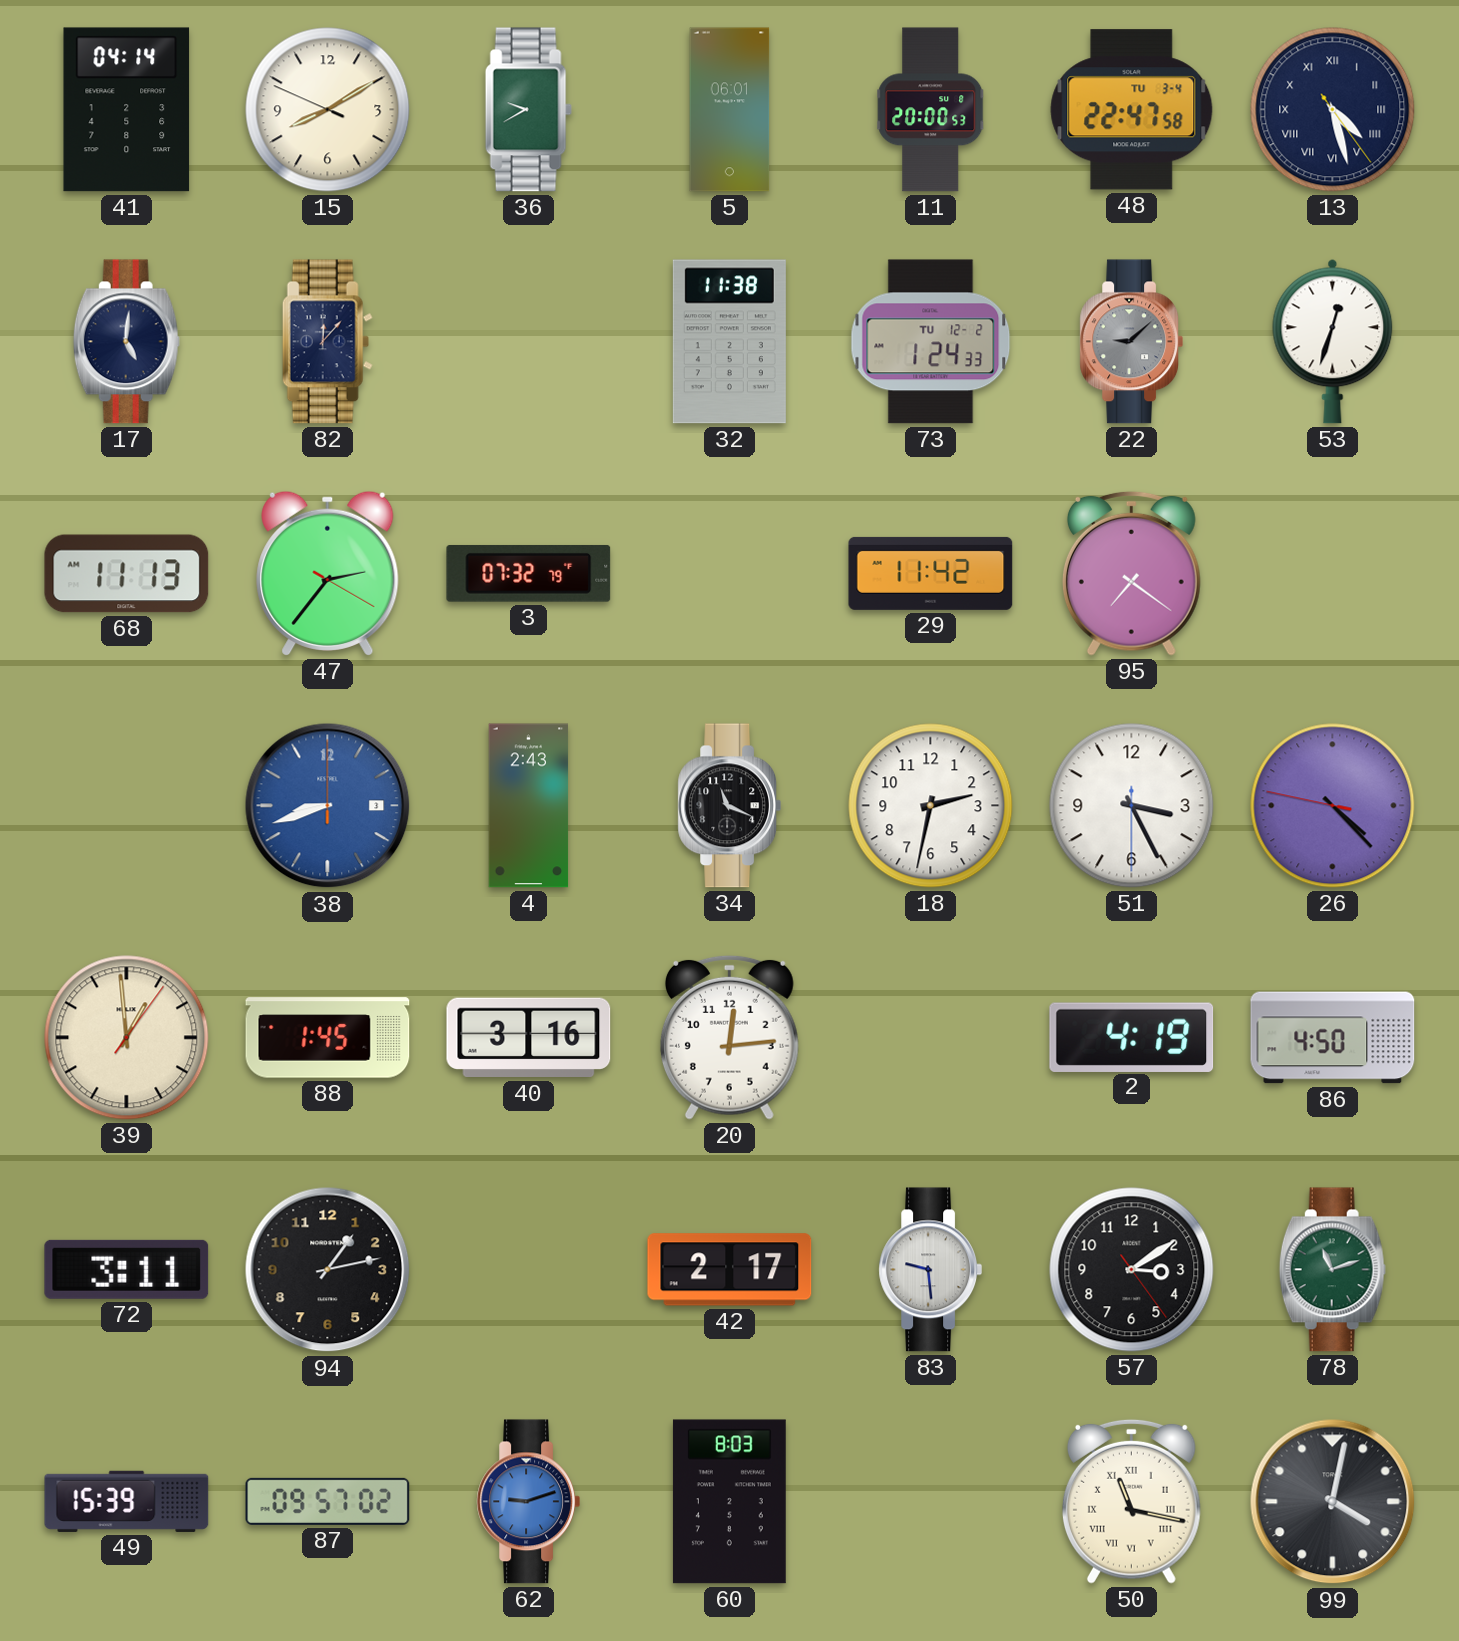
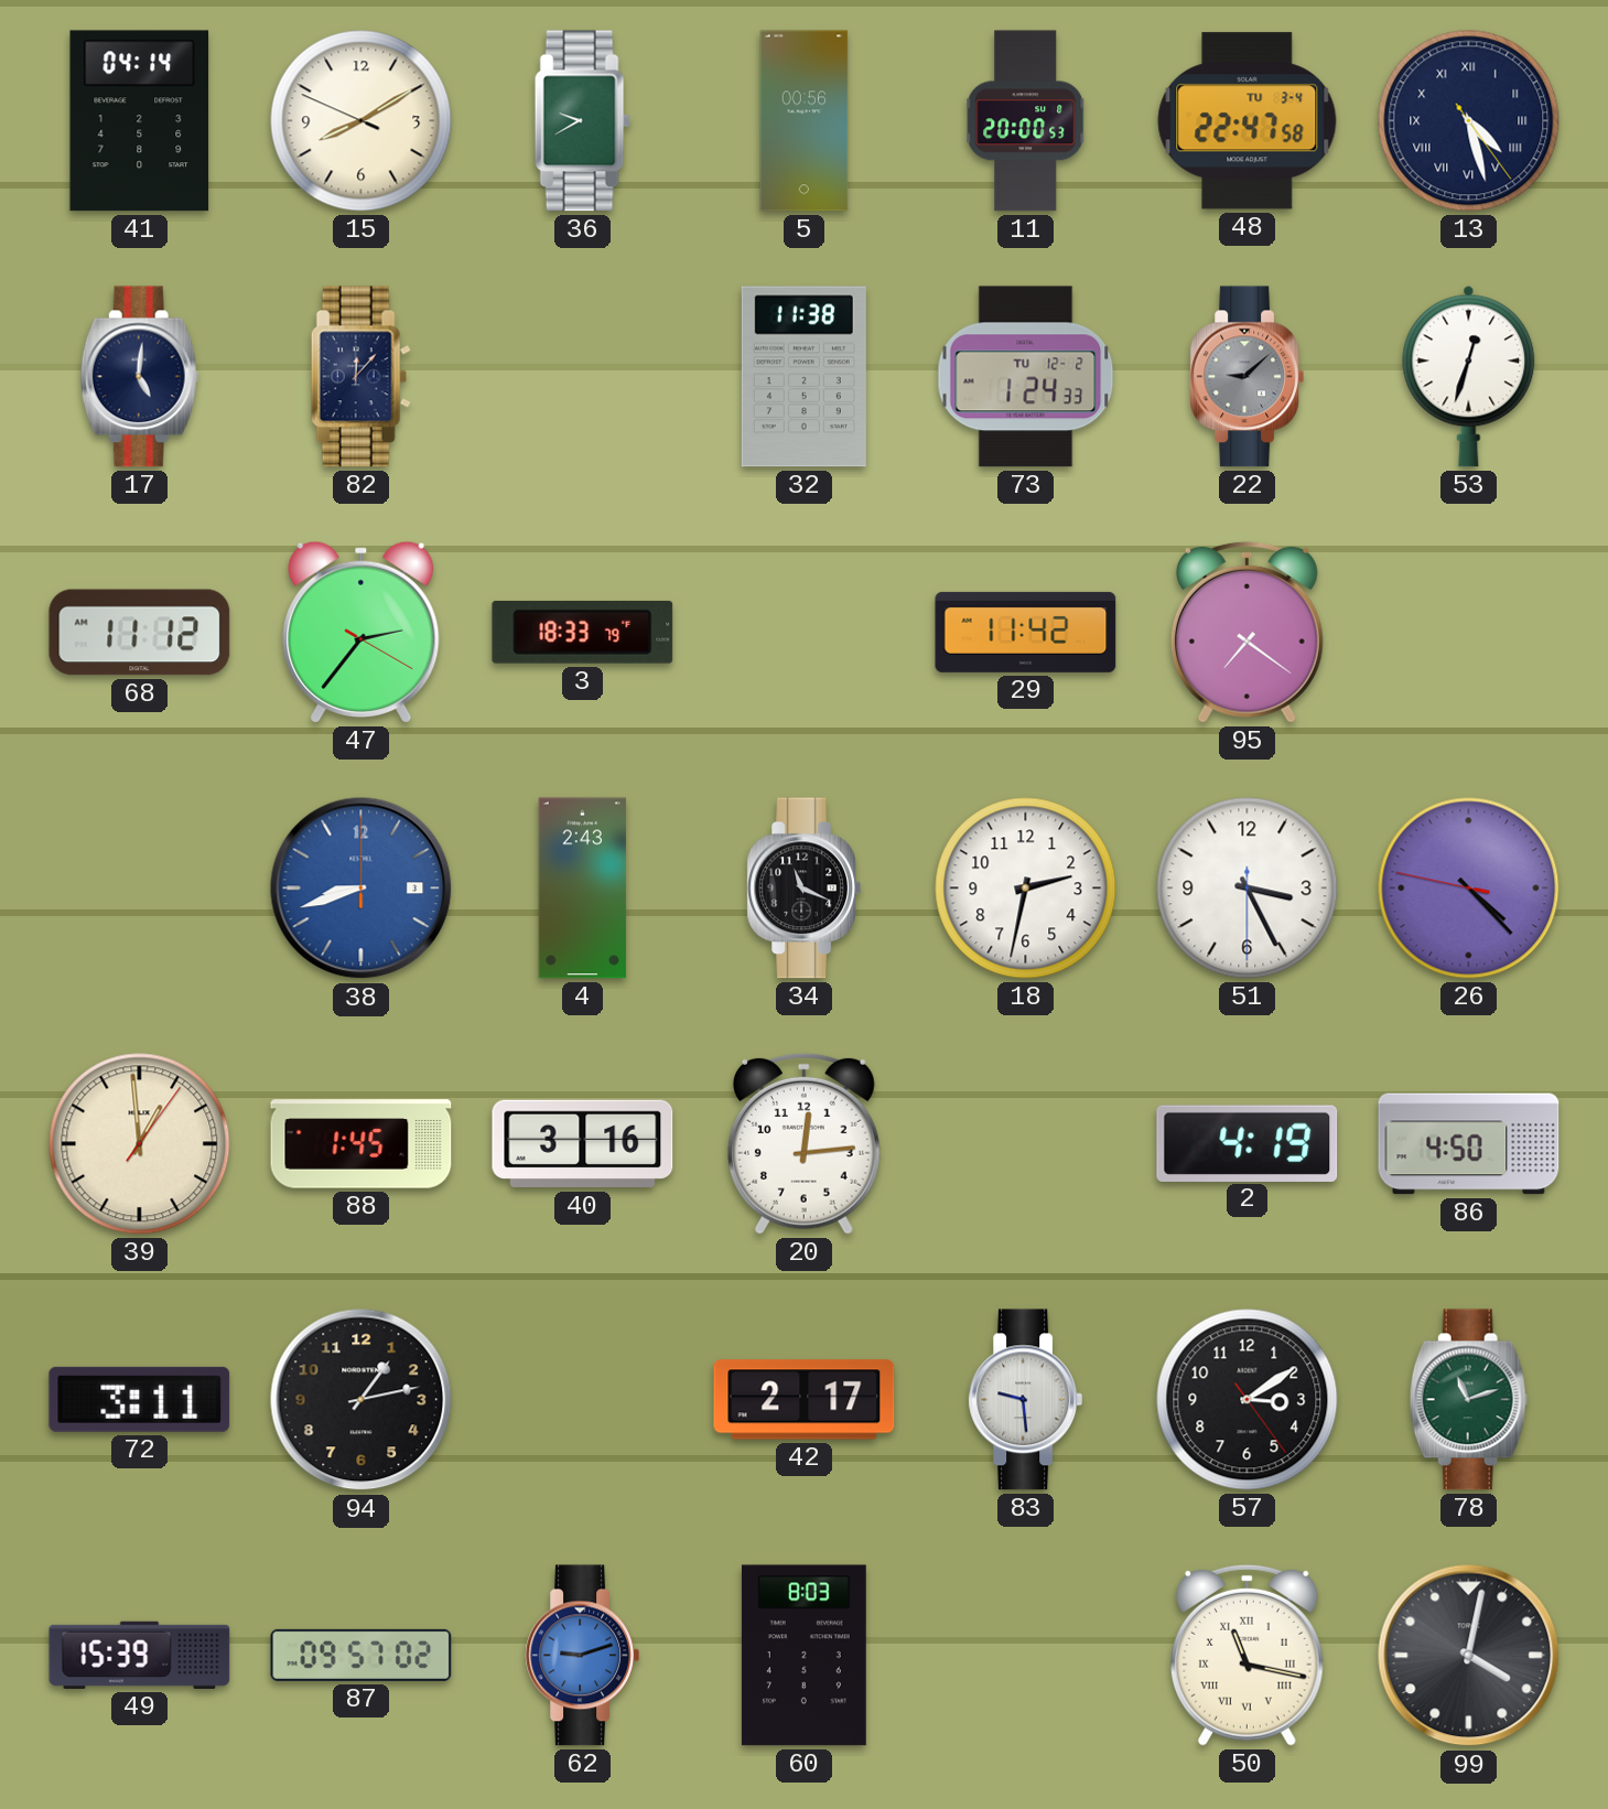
5: 06:01 -> 00:56 (805, 121)
68: 11:13 -> 11:12 (140, 633)
3: 07:32 -> 18:33 (583, 632)
